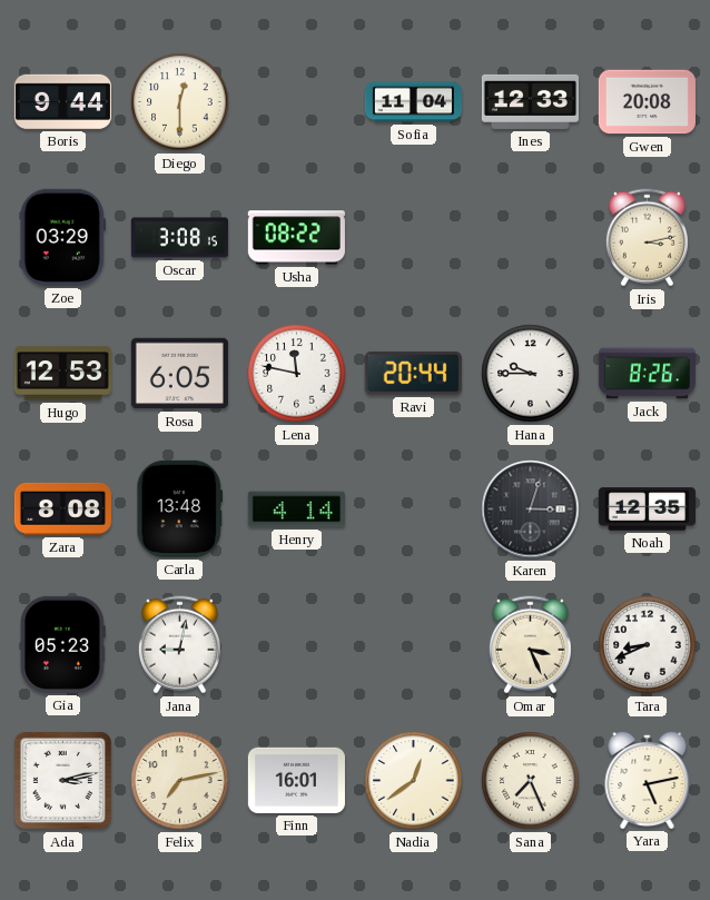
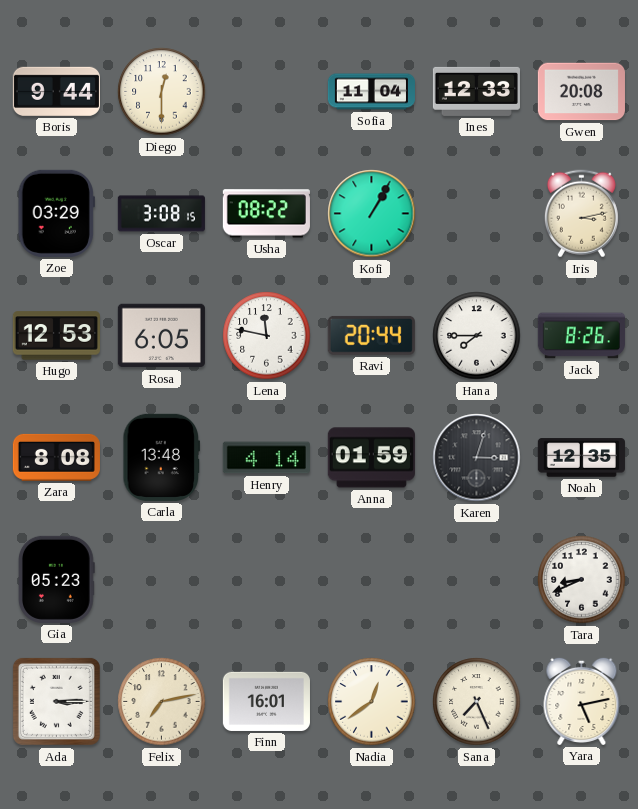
Kofi: none -> 1:05 (372, 214)
Hana: 9:45 -> 7:45 (477, 336)
Anna: none -> 01:59 (371, 458)
Jana: 9:02 -> none (179, 645)
Omar: 3:26 -> none (530, 645)
Ada: 3:13 -> 3:15 (56, 701)
